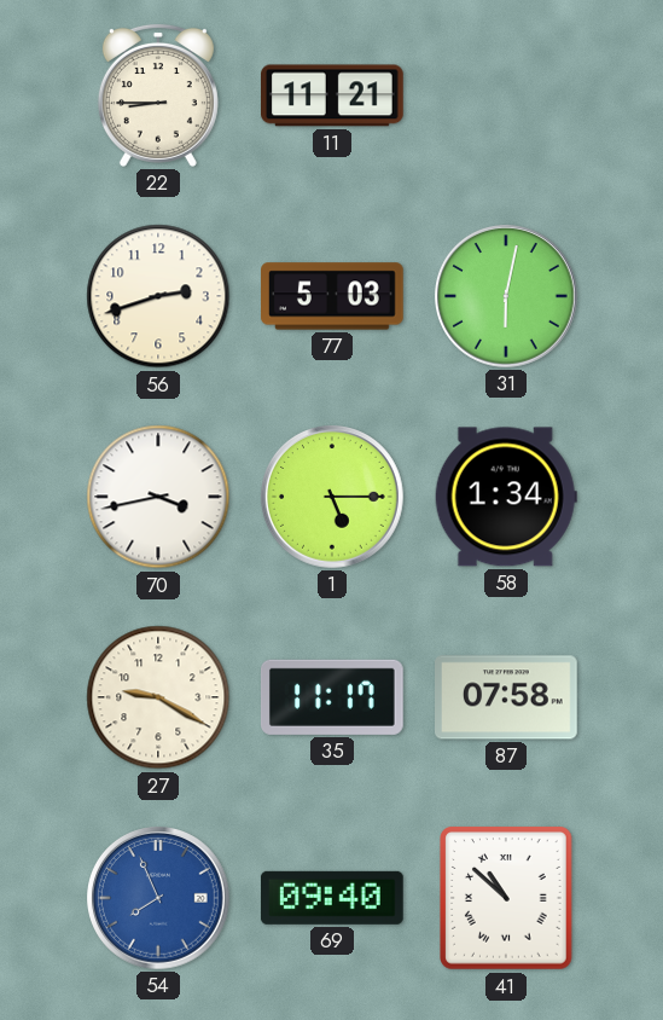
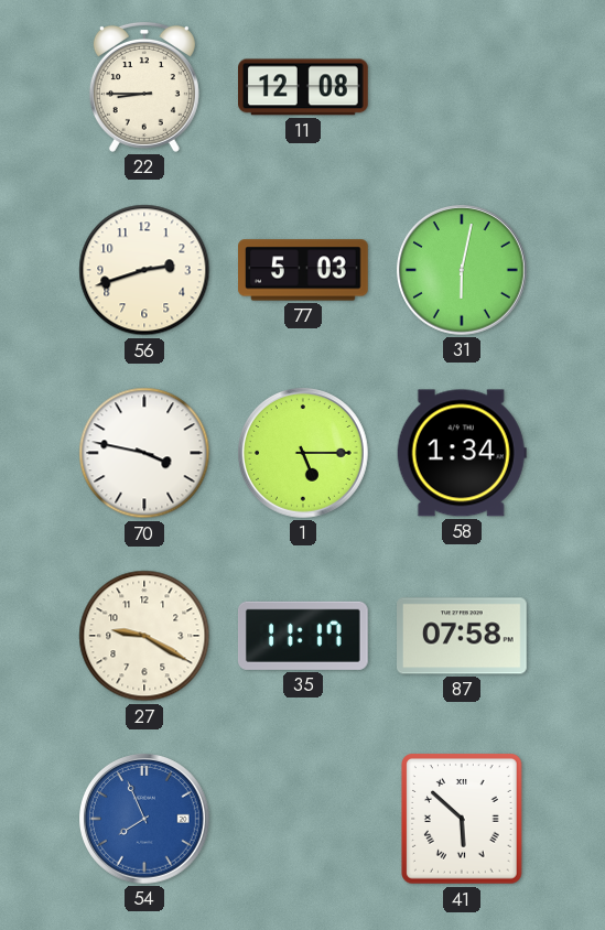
11: 11:21 -> 12:08 (304, 87)
70: 3:43 -> 3:47 (144, 453)
69: 09:40 -> none (332, 898)
41: 10:52 -> 5:52 (463, 820)
